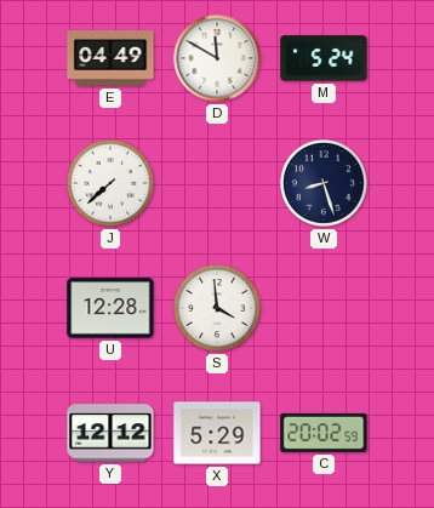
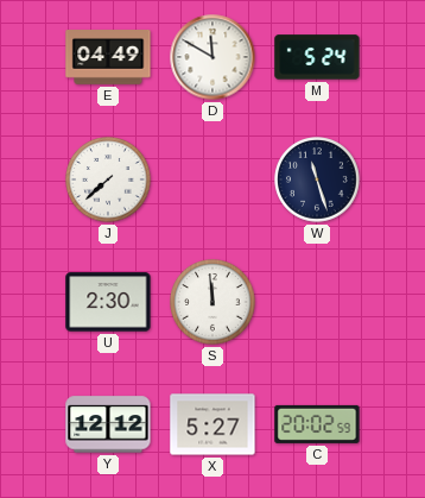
W: 8:27 -> 11:27 (317, 179)
U: 12:28 -> 2:30 (108, 302)
S: 3:59 -> 11:59 (213, 302)
X: 5:29 -> 5:27 (213, 424)
